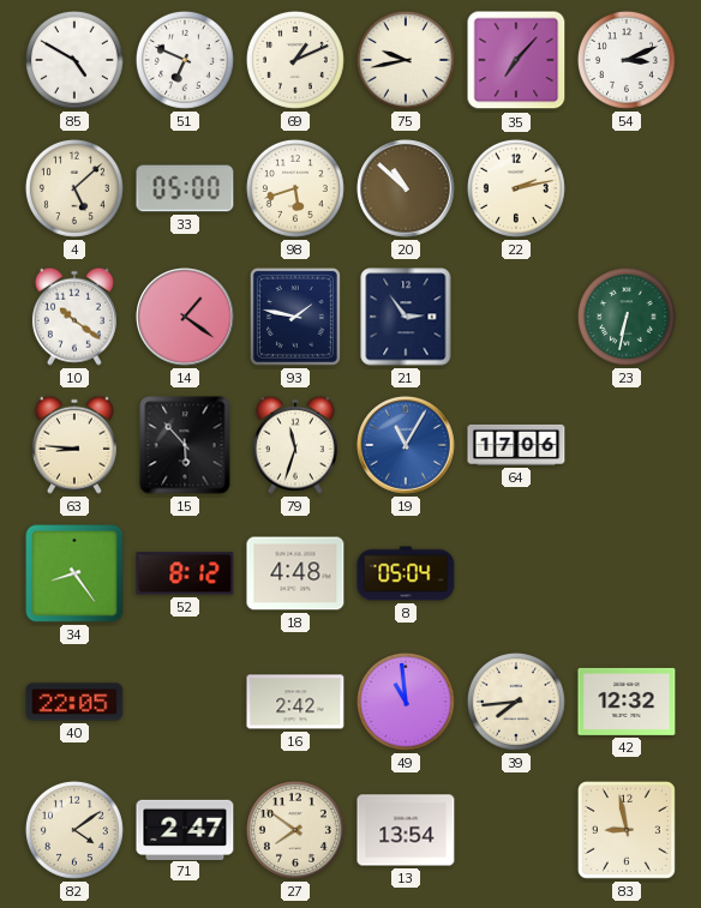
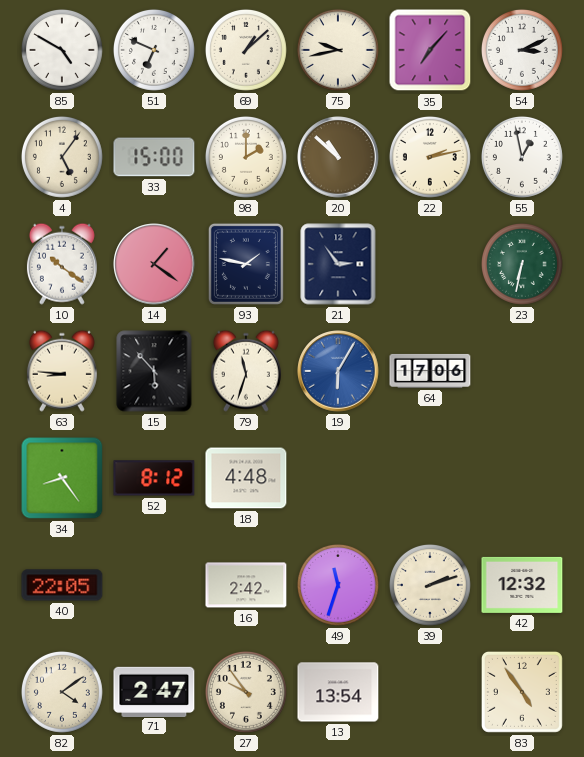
69: 1:11 -> 1:08 (246, 50)
4: 5:08 -> 5:06 (62, 157)
33: 05:00 -> 15:00 (154, 157)
98: 5:42 -> 2:00 (246, 157)
55: none -> 12:58 (522, 157)
19: 11:05 -> 6:05 (338, 371)
8: 05:04 -> none (406, 573)
49: 10:59 -> 11:33 (338, 585)
39: 7:44 -> 2:12 (430, 585)
27: 7:51 -> 9:54 (246, 692)
83: 8:58 -> 4:54 (522, 692)
